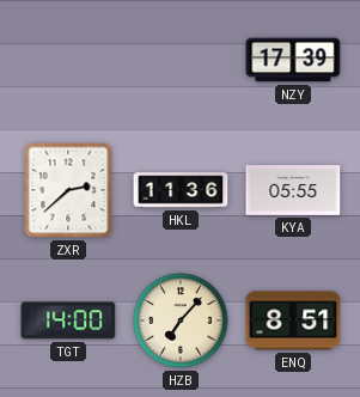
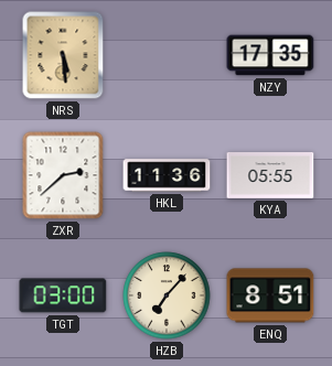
NRS: none -> 5:29 (63, 55)
NZY: 17:39 -> 17:35 (270, 55)
TGT: 14:00 -> 03:00 (63, 295)
